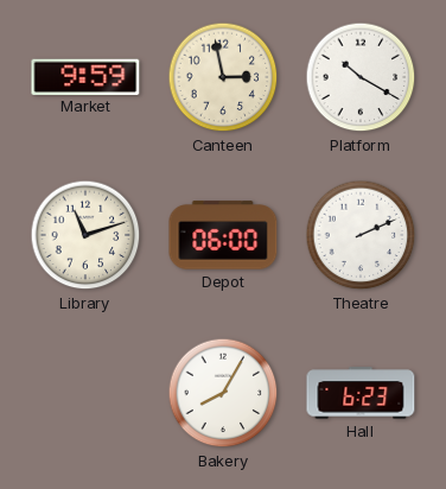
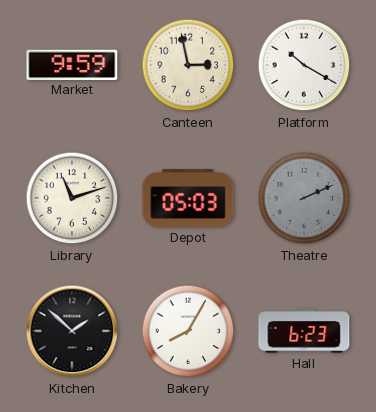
Depot: 06:00 -> 05:03 (188, 198)
Theatre dial: white -> grey (304, 198)
Kitchen: none -> 1:52 (72, 331)
